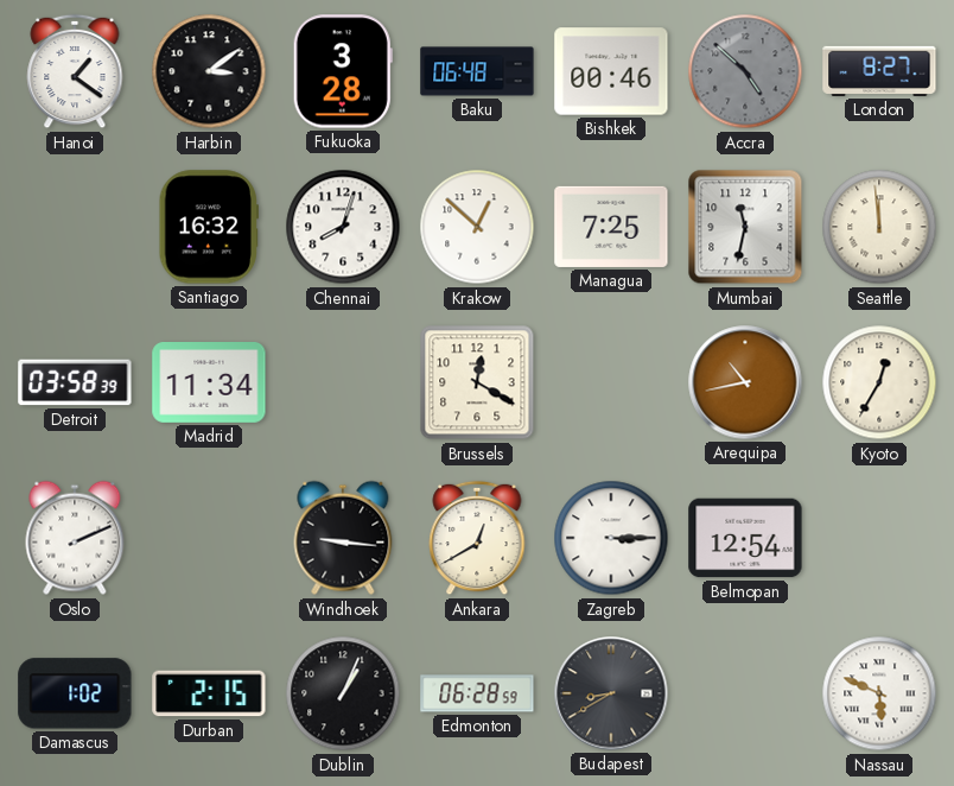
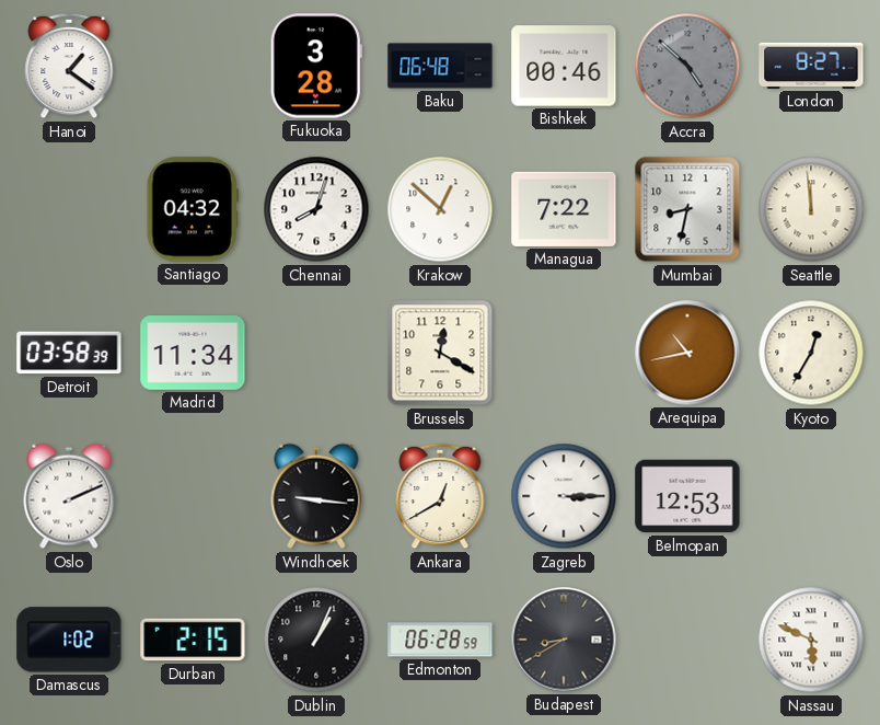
Harbin: 3:09 -> none (209, 71)
Santiago: 16:32 -> 04:32 (193, 209)
Managua: 7:25 -> 7:22 (564, 209)
Mumbai: 11:32 -> 8:32 (687, 209)
Belmopan: 12:54 -> 12:53 (687, 496)
